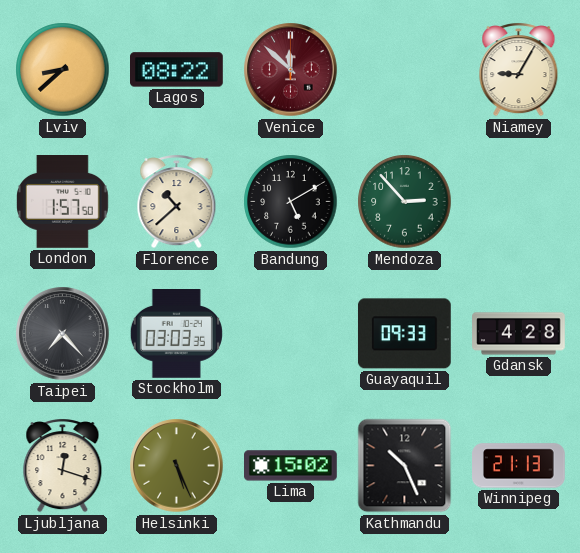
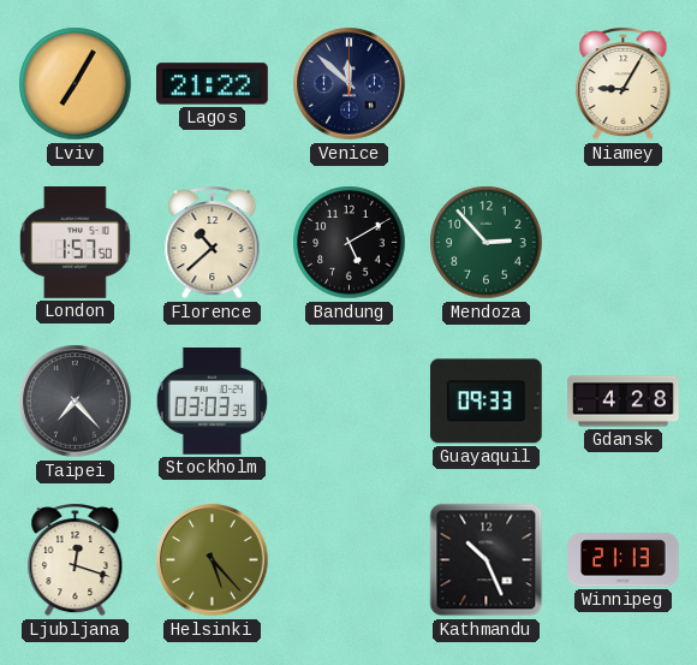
Lviv: 8:38 -> 7:05 (76, 84)
Lagos: 08:22 -> 21:22 (213, 84)
Venice dial: burgundy -> navy (350, 84)
Helsinki: 5:26 -> 5:23 (213, 560)
Lima: 15:02 -> none (291, 466)
